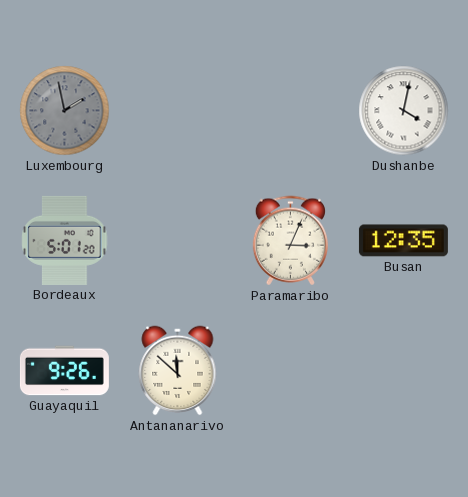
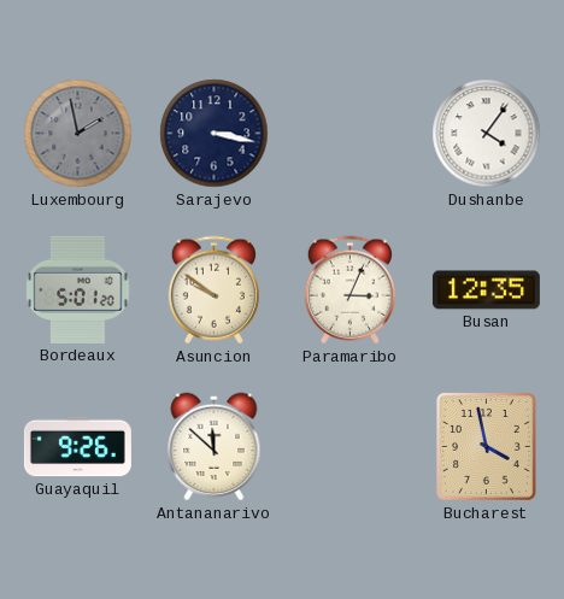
Sarajevo: none -> 3:17 (215, 134)
Dushanbe: 4:02 -> 4:06 (487, 134)
Asuncion: none -> 9:51 (213, 290)
Bucharest: none -> 3:58 (487, 447)
